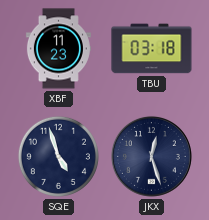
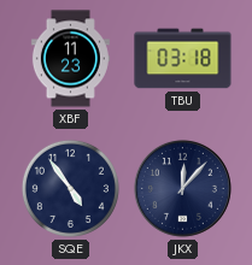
SQE: 4:57 -> 4:54 (70, 188)
JKX: 12:27 -> 12:07 (182, 188)
